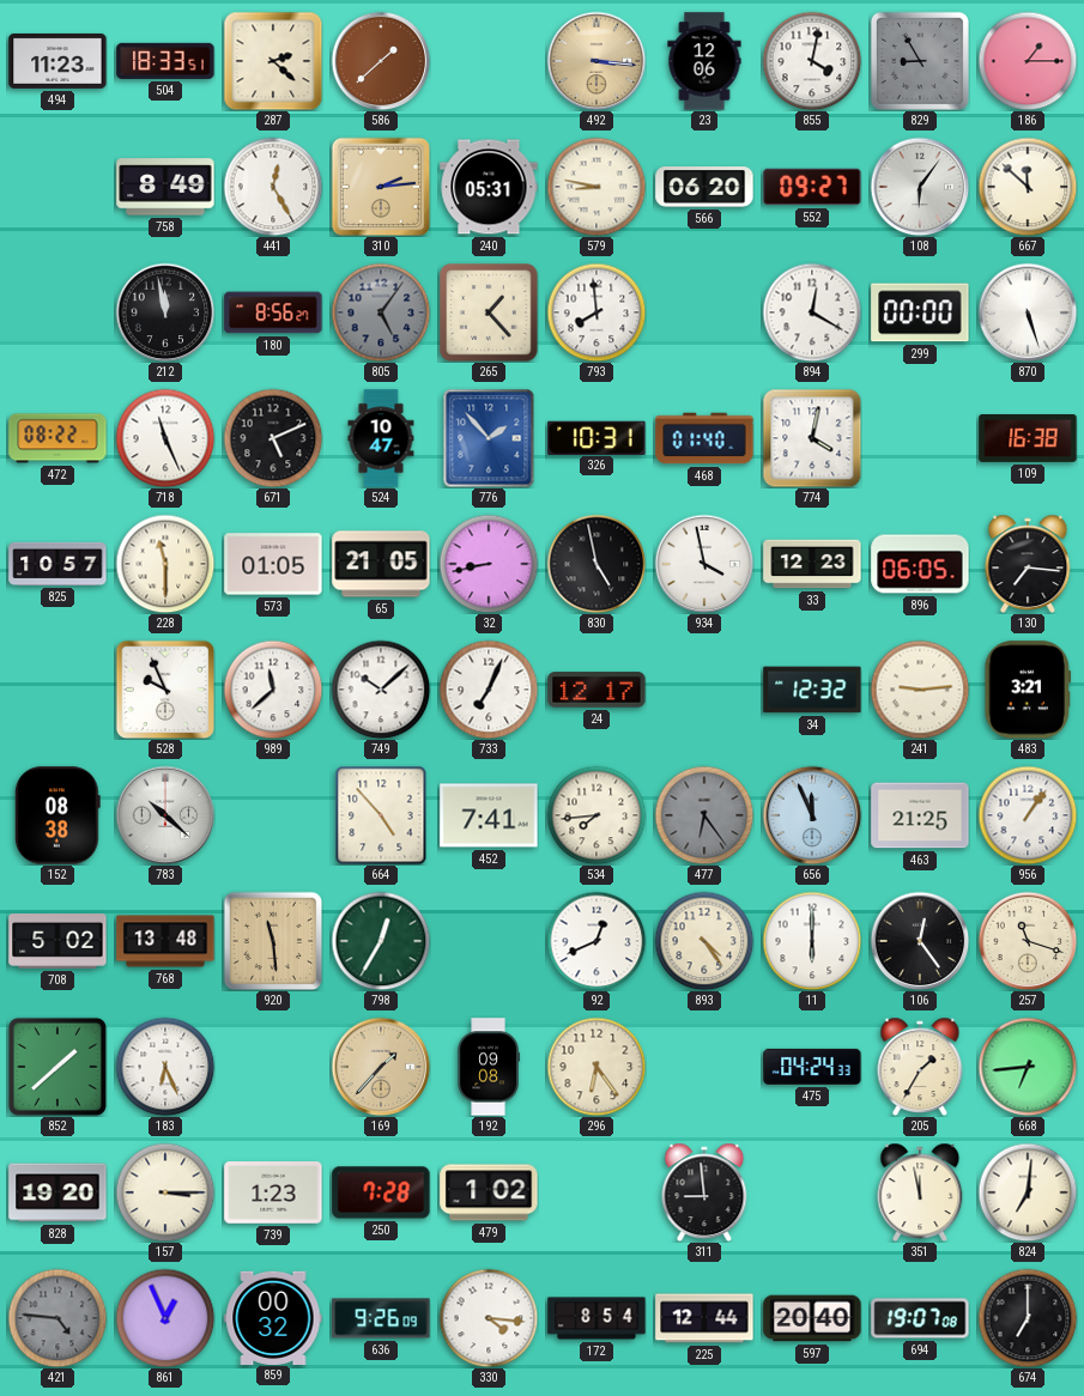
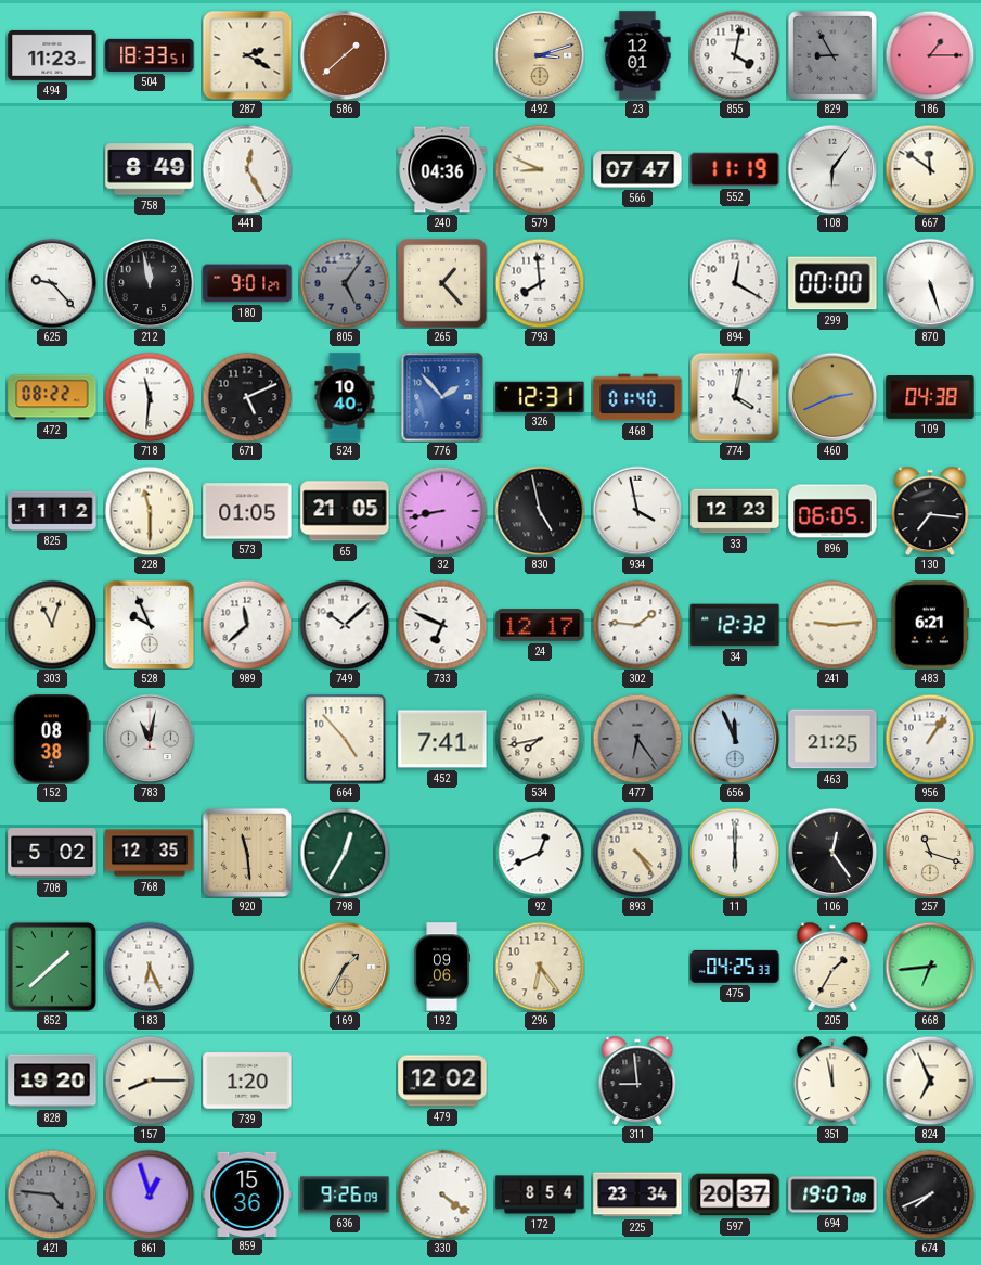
287: 2:22 -> 2:20 (247, 55)
492: 3:16 -> 3:12 (540, 55)
23: 12:06 -> 12:01 (637, 55)
310: 2:14 -> none (381, 187)
240: 05:31 -> 04:36 (442, 169)
579: 8:47 -> 8:49 (540, 169)
566: 06:20 -> 07:47 (637, 170)
552: 09:27 -> 11:19 (735, 169)
667: 11:52 -> 11:51 (930, 169)
625: none -> 9:23 (52, 283)
180: 8:56 -> 9:01 (247, 283)
718: 11:26 -> 11:31 (150, 397)
524: 10:47 -> 10:40 (345, 397)
326: 10:31 -> 12:31 (540, 396)
460: none -> 2:41 (832, 397)
109: 16:38 -> 04:38 (930, 398)
825: 10:57 -> 11:12 (52, 511)
303: none -> 11:03 (52, 625)
733: 7:04 -> 6:49 (442, 625)
302: none -> 1:46 (637, 625)
483: 3:21 -> 6:21 (930, 625)
783: 10:22 -> 11:02 (150, 739)
534: 7:44 -> 7:43 (540, 739)
768: 13:48 -> 12:35 (150, 853)
169: 1:37 -> 1:35 (345, 967)
192: 09:08 -> 09:06 (442, 967)
475: 04:24 -> 04:25 (735, 967)
157: 3:15 -> 8:15 (150, 1081)
739: 1:23 -> 1:20 (247, 1081)
250: 7:28 -> none (381, 1192)
479: 1:02 -> 12:02 (442, 1081)
824: 7:01 -> 6:56 (930, 1081)
861: 12:56 -> 12:57 (150, 1194)
859: 00:32 -> 15:36 (247, 1193)
330: 4:16 -> 4:21 (442, 1194)
225: 12:44 -> 23:34 (637, 1194)
597: 20:40 -> 20:37 (735, 1194)
674: 7:00 -> 7:41 (930, 1194)
